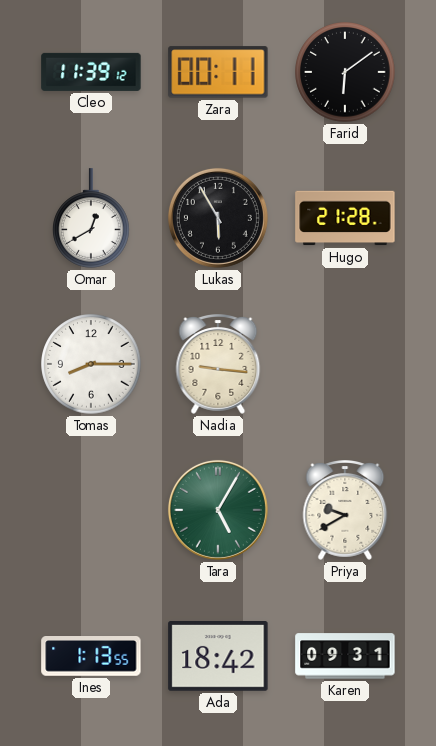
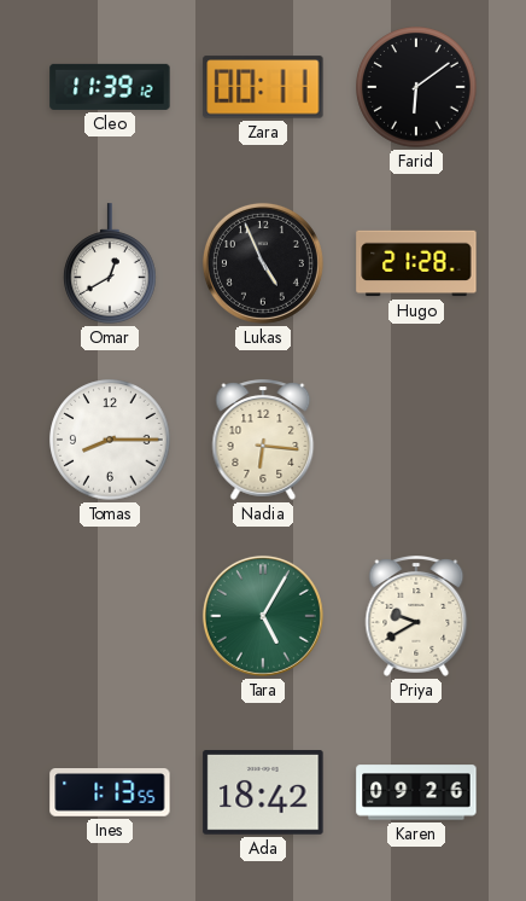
Lukas: 5:55 -> 4:56 (263, 263)
Nadia: 9:16 -> 6:16 (263, 441)
Karen: 09:31 -> 09:26 (416, 792)
